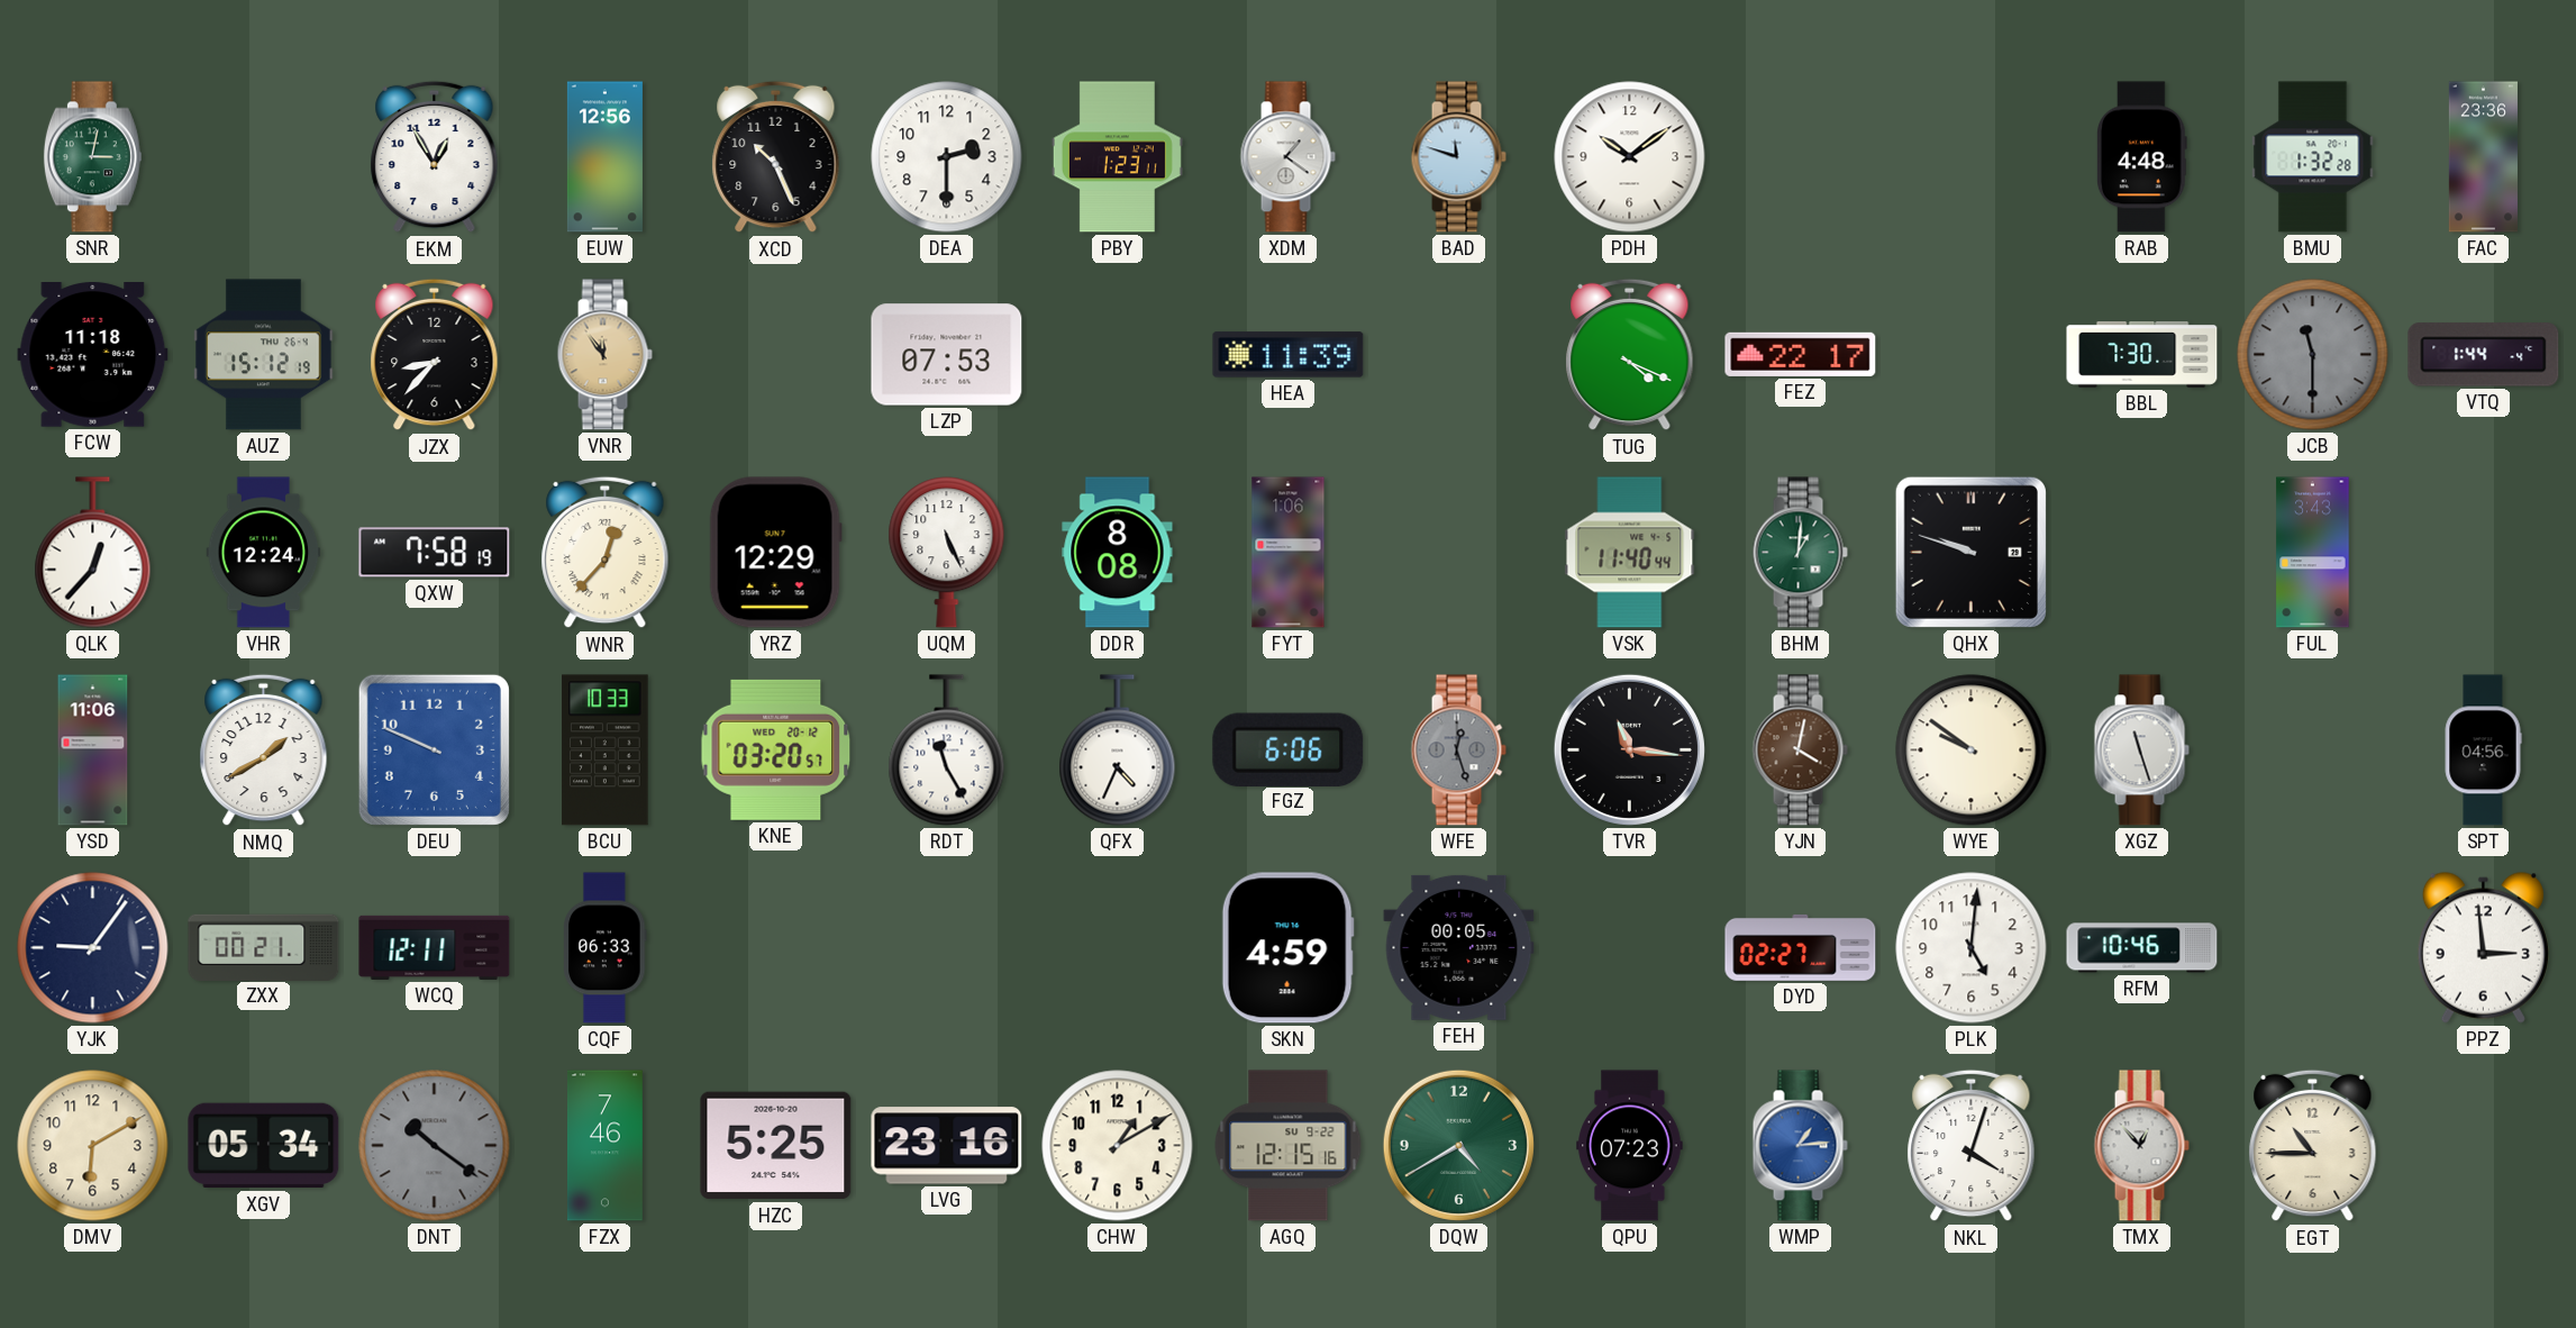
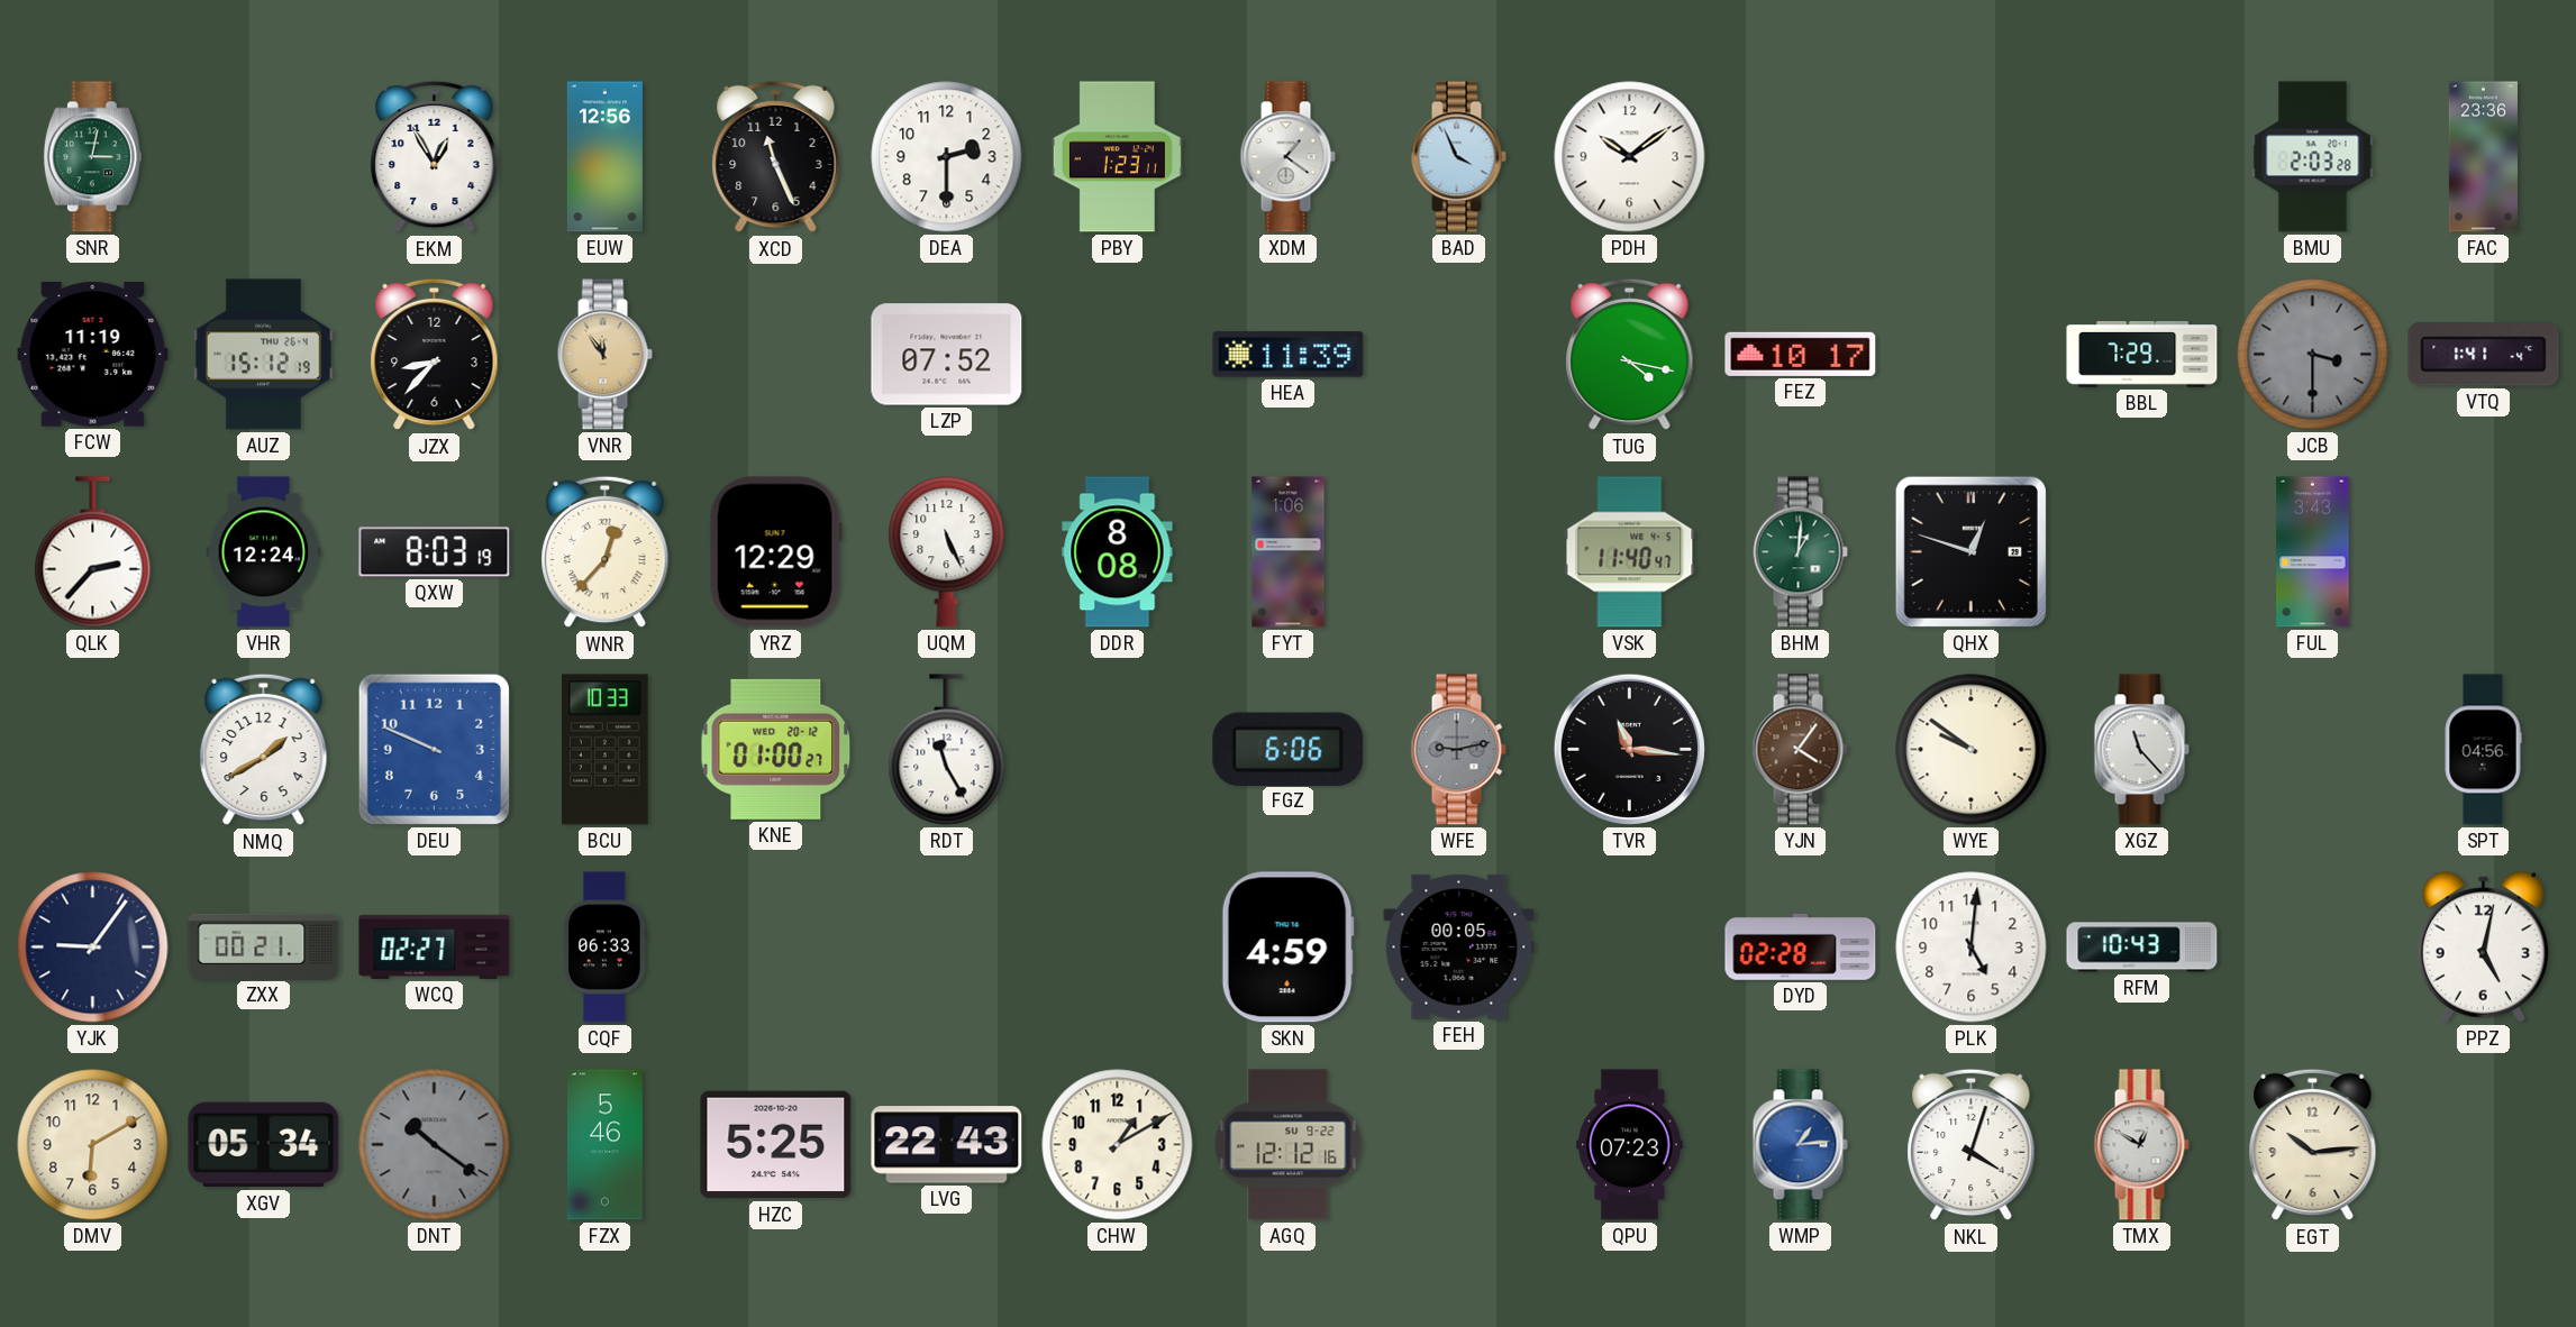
XCD: 10:26 -> 11:26 (776, 157)
BAD: 11:48 -> 3:56 (1458, 157)
RAB: 4:48 -> none (2141, 157)
BMU: 1:32 -> 2:03 (2313, 157)
FCW: 11:18 -> 11:19 (93, 355)
LZP: 07:53 -> 07:52 (947, 355)
TUG: 4:19 -> 4:17 (1630, 355)
FEZ: 22:17 -> 10:17 (1801, 354)
BBL: 7:30 -> 7:29 (2142, 355)
JCB: 11:30 -> 3:30 (2313, 355)
VTQ: 1:44 -> 1:41 (2484, 355)
QLK: 12:37 -> 2:37 (93, 552)
QXW: 7:58 -> 8:03 (435, 552)
VSK: 11:40:44 -> 11:40:47 (1630, 552)
QHX: 9:48 -> 12:48 (1970, 551)
YSD: 11:06 -> none (93, 751)
KNE: 03:20 -> 01:00 (776, 749)
QFX: 4:34 -> none (1118, 751)
WFE: 12:27 -> 9:13 (1458, 750)
YJN: 4:02 -> 4:06 (1800, 750)
XGZ: 11:27 -> 11:23 (2141, 750)
WCQ: 12:11 -> 02:27 (435, 946)
DYD: 02:27 -> 02:28 (1801, 946)
RFM: 10:46 -> 10:43 (2142, 948)
PPZ: 2:59 -> 5:02 (2483, 946)
FZX: 7:46 -> 5:46 (604, 1145)
LVG: 23:16 -> 22:43 (947, 1145)
AGQ: 12:15 -> 12:12 (1289, 1145)
DQW: 4:40 -> none (1458, 1145)
TMX: 12:53 -> 12:50 (2141, 1145)
EGT: 10:45 -> 10:14 (2313, 1145)
